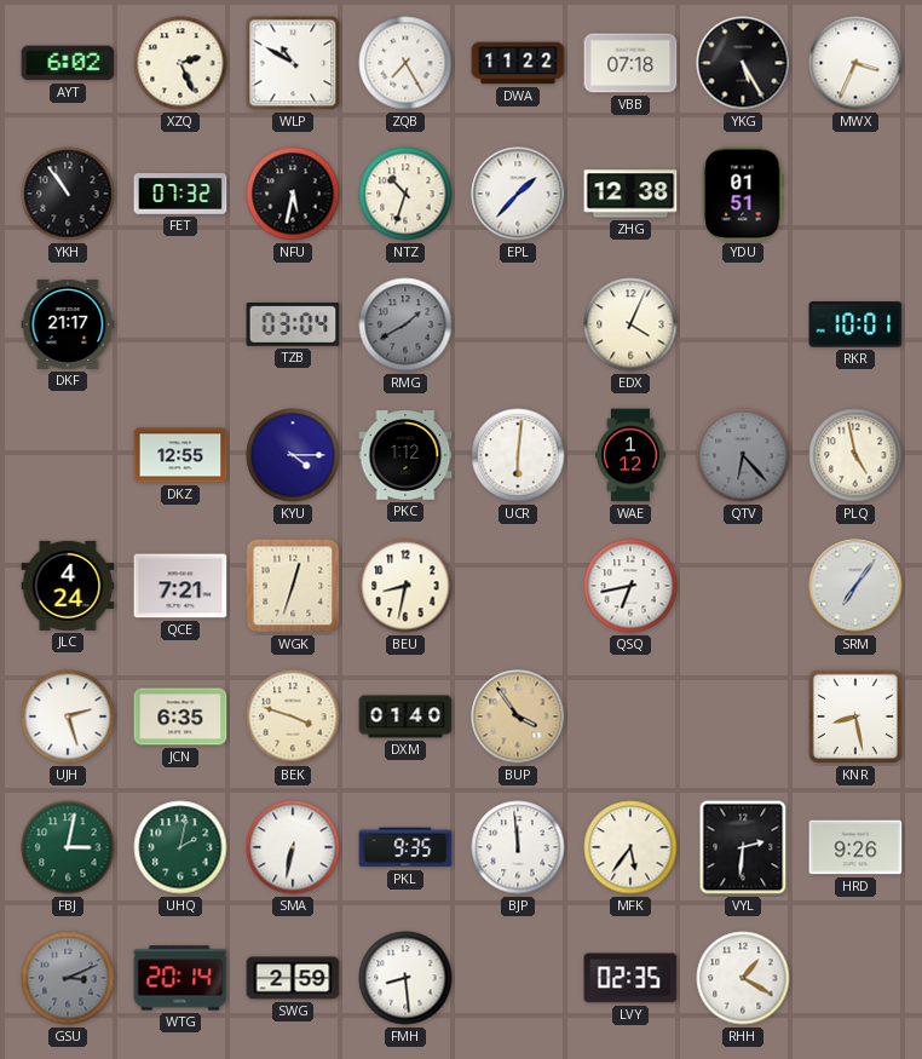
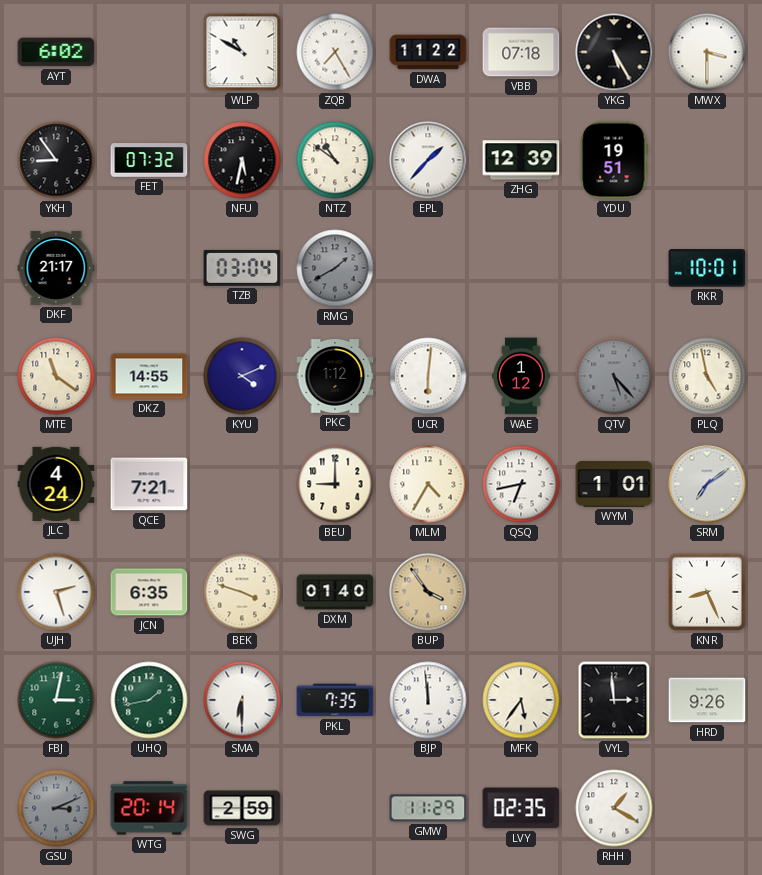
XZQ: 2:26 -> none (180, 63)
MWX: 3:34 -> 3:30 (707, 52)
YKH: 10:54 -> 8:54 (56, 160)
NTZ: 10:33 -> 10:51 (335, 160)
ZHG: 12:38 -> 12:39 (521, 160)
YDU: 01:51 -> 19:51 (614, 160)
EDX: 4:04 -> none (630, 324)
MTE: none -> 11:21 (56, 376)
DKZ: 12:55 -> 14:55 (149, 376)
KYU: 4:15 -> 4:11 (242, 376)
QTV: 6:23 -> 5:23 (614, 376)
WGK: 12:33 -> none (293, 586)
BEU: 8:32 -> 9:00 (335, 484)
MLM: none -> 4:35 (428, 484)
WYM: none -> 1:01 (614, 485)
SRM: 7:06 -> 7:09 (707, 484)
KNR: 8:28 -> 8:26 (707, 592)
UHQ: 2:02 -> 1:43 (149, 700)
SMA: 6:32 -> 6:30 (242, 700)
PKL: 9:35 -> 7:35 (335, 700)
VYL: 2:31 -> 2:59 (614, 700)
FMH: 8:29 -> none (405, 978)
GMW: none -> 11:29 (428, 808)
